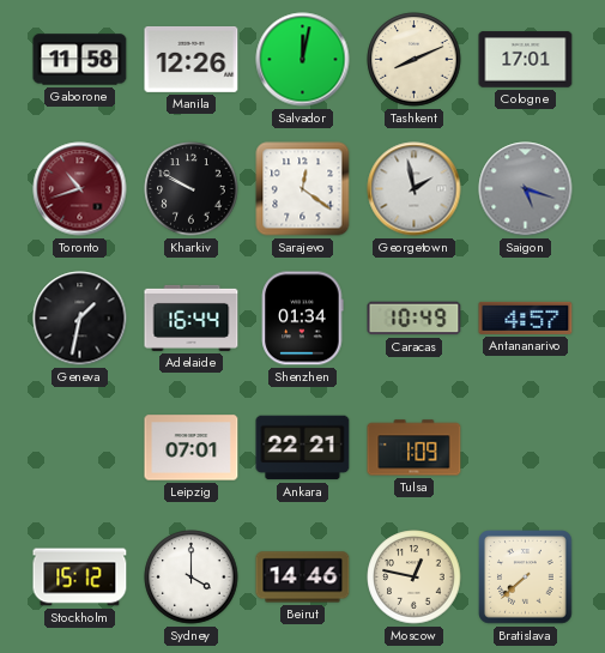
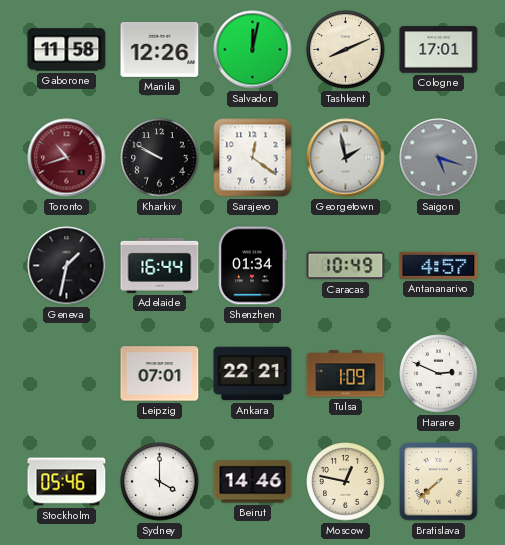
Harare: none -> 2:49 (439, 374)
Stockholm: 15:12 -> 05:46 (67, 482)
